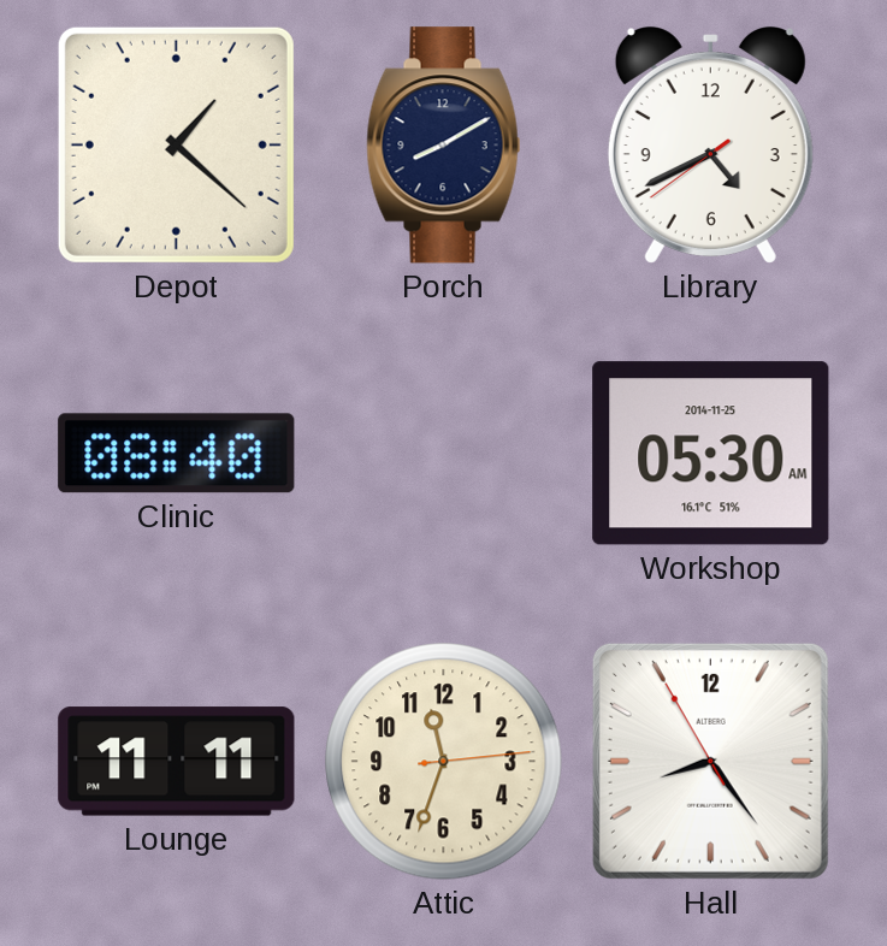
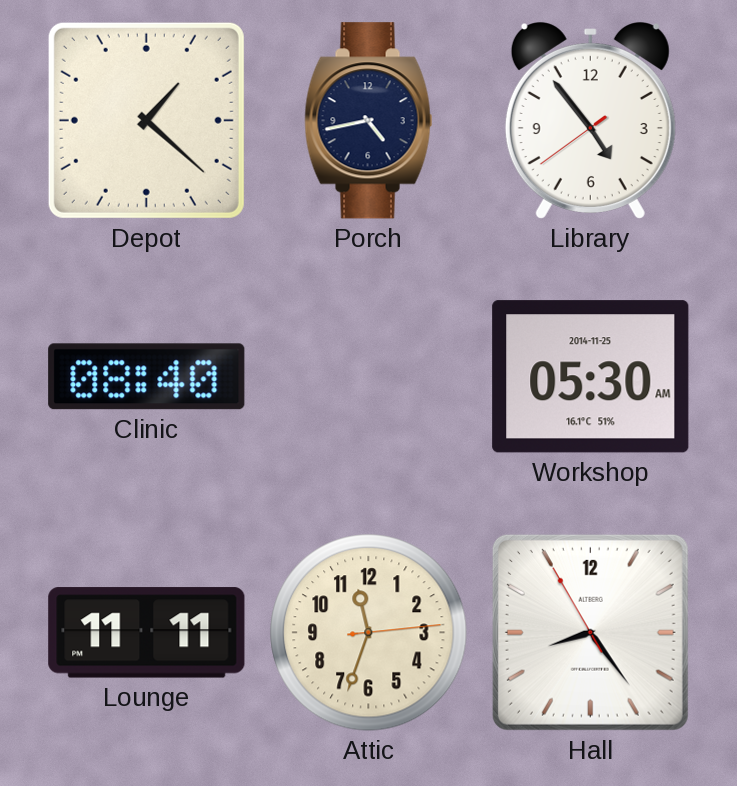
Porch: 8:10 -> 4:43 (369, 121)
Library: 4:40 -> 4:53 (590, 121)
